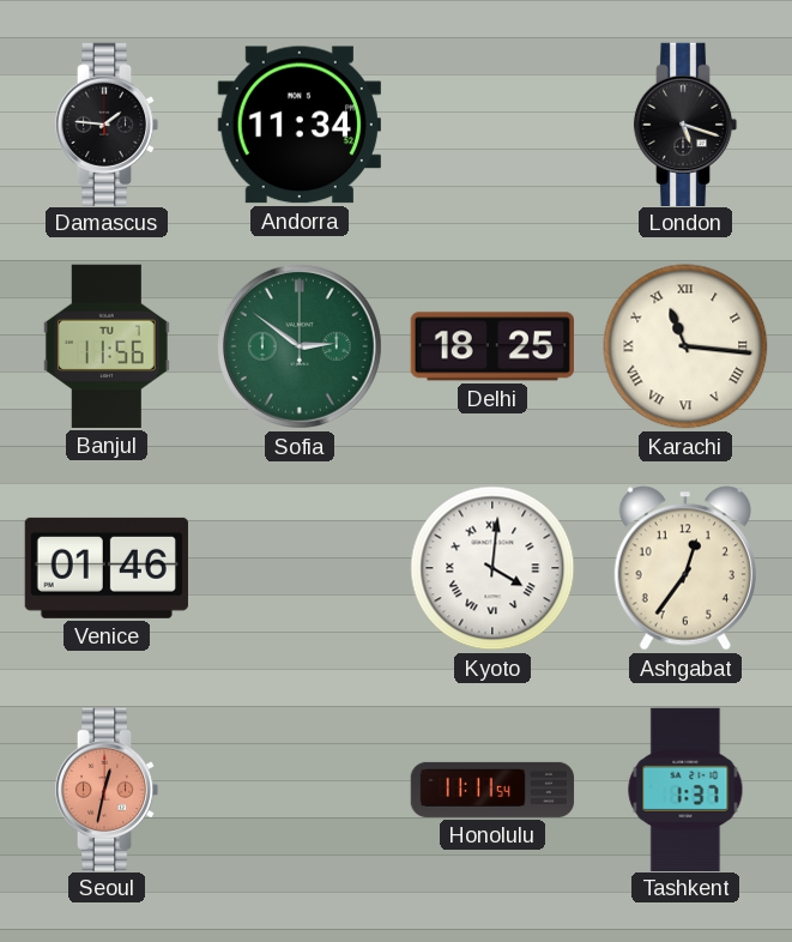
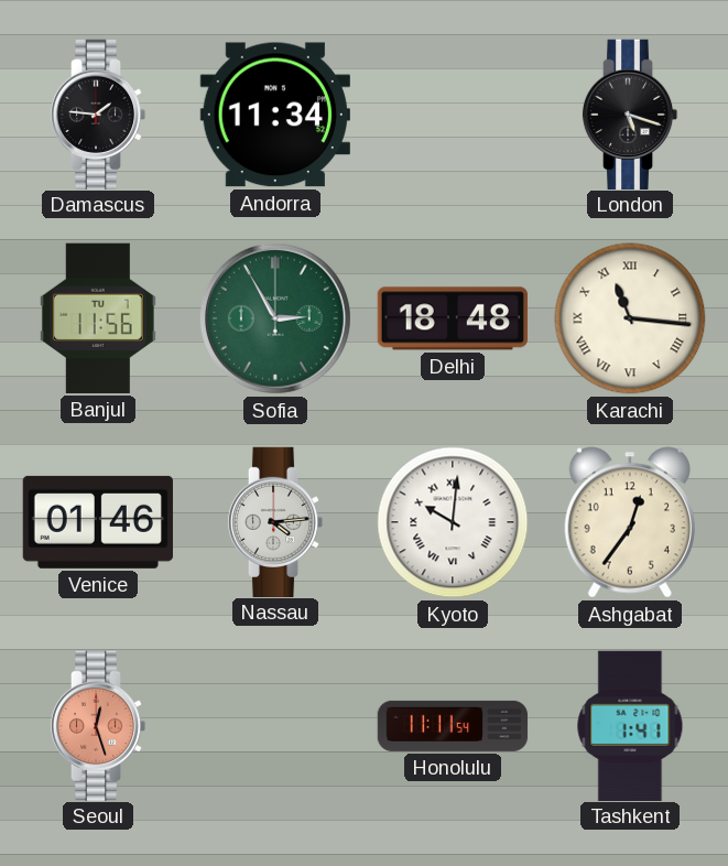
Sofia: 2:51 -> 2:55 (275, 318)
Delhi: 18:25 -> 18:48 (453, 318)
Nassau: none -> 4:14 (275, 521)
Kyoto: 4:01 -> 10:01 (453, 522)
Seoul: 12:32 -> 12:27 (98, 725)
Tashkent: 1:37 -> 1:41 (630, 725)
